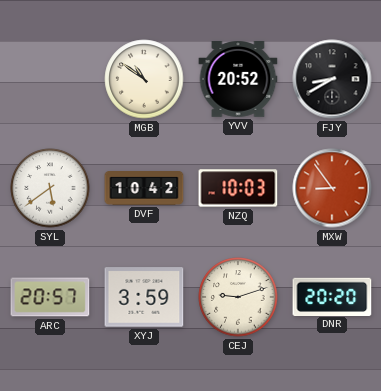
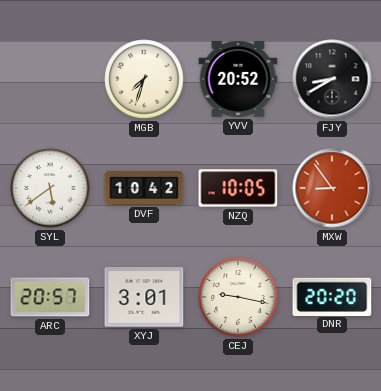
MGB: 10:51 -> 7:33 (144, 79)
NZQ: 10:03 -> 10:05 (238, 188)
XYJ: 3:59 -> 3:01 (144, 297)
CEJ: 9:12 -> 9:17 (238, 297)
